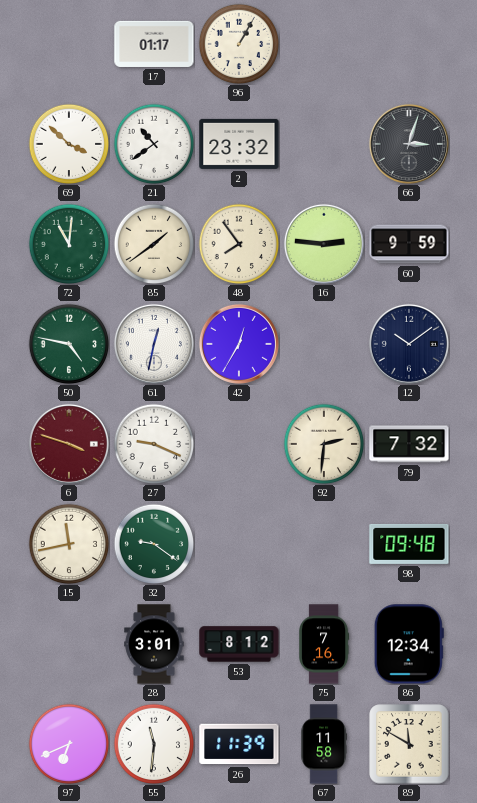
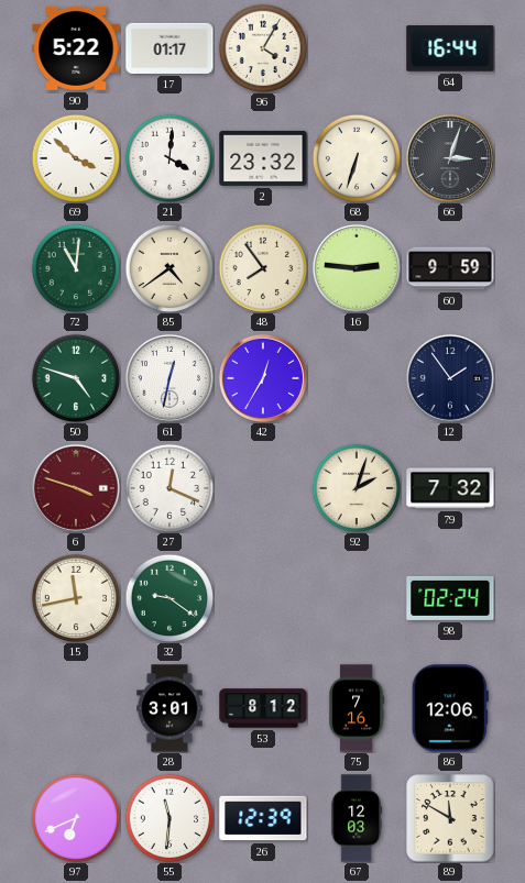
90: none -> 5:22 (76, 48)
96: 1:05 -> 4:05 (263, 48)
64: none -> 16:44 (450, 48)
21: 10:39 -> 4:01 (169, 158)
68: none -> 6:33 (357, 158)
85: 1:39 -> 4:39 (169, 268)
50: 4:47 -> 4:48 (76, 378)
12: 10:09 -> 1:54 (450, 378)
27: 9:19 -> 12:19 (169, 488)
92: 2:31 -> 2:03 (357, 488)
98: 09:48 -> 02:24 (450, 598)
86: 12:34 -> 12:06 (450, 708)
26: 11:39 -> 12:39 (263, 818)
67: 11:58 -> 12:03 (356, 818)
